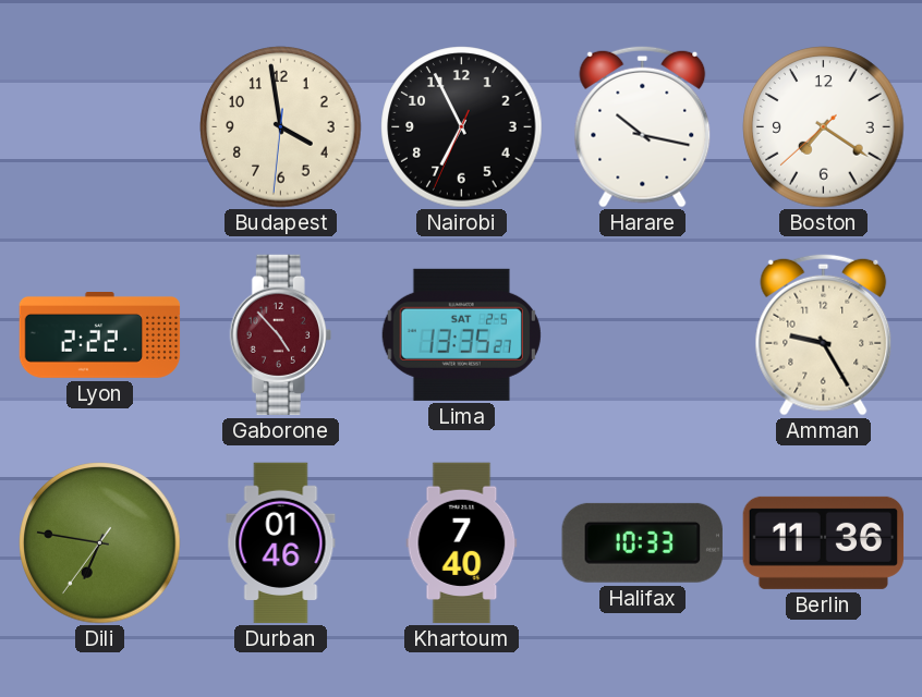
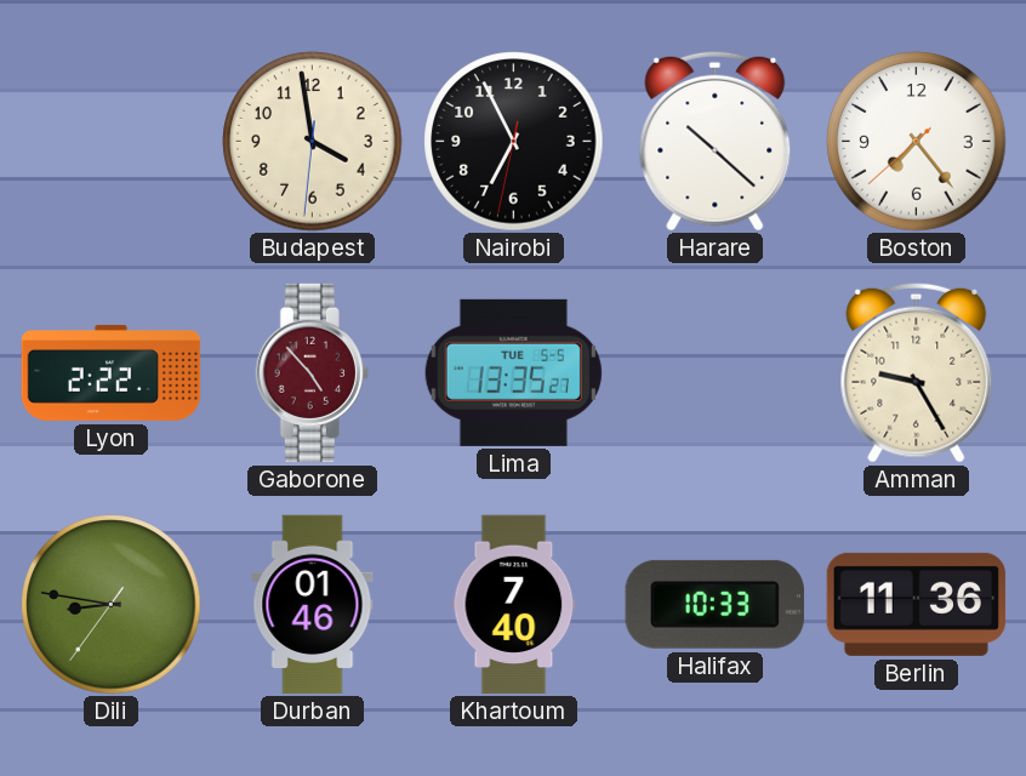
Nairobi: 6:55:34 -> 6:55:32 (514, 142)
Harare: 10:17 -> 10:22 (716, 141)
Boston: 7:20 -> 7:23 (917, 142)
Lima date: SAT 2-5 -> TUE 5-5 (513, 372)
Dili: 6:46 -> 8:46 (112, 605)
